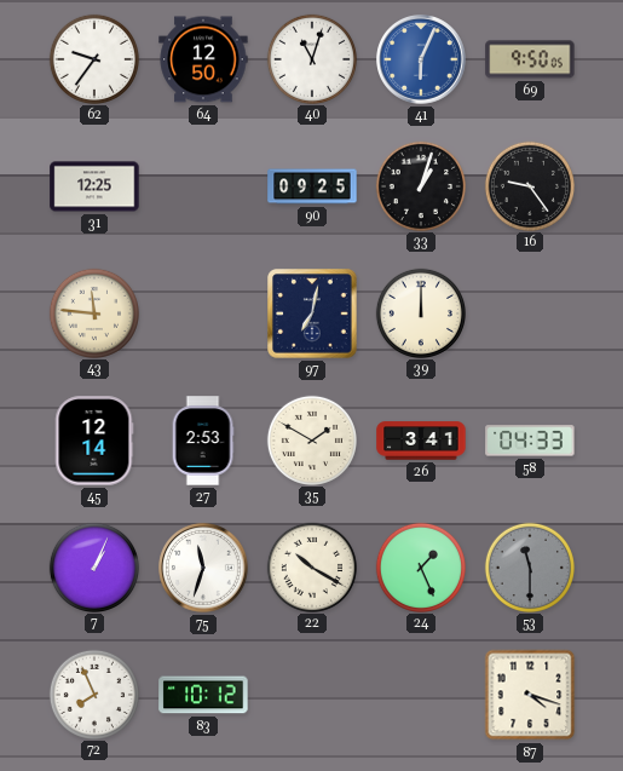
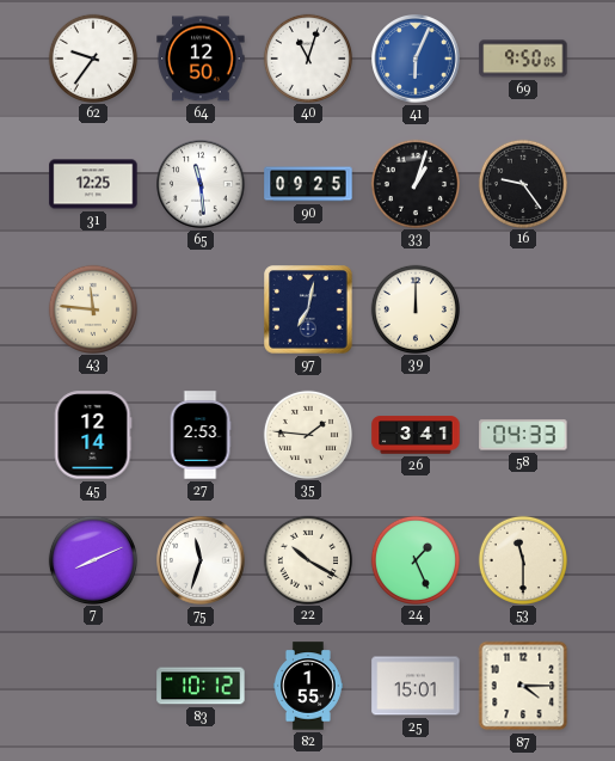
65: none -> 11:29 (201, 184)
35: 1:50 -> 1:46 (307, 434)
7: 1:04 -> 8:11 (92, 559)
53 dial: grey -> cream (522, 559)
72: 7:56 -> none (93, 694)
82: none -> 1:55 (308, 686)
25: none -> 15:01 (416, 686)
87: 4:18 -> 4:15 (523, 686)
